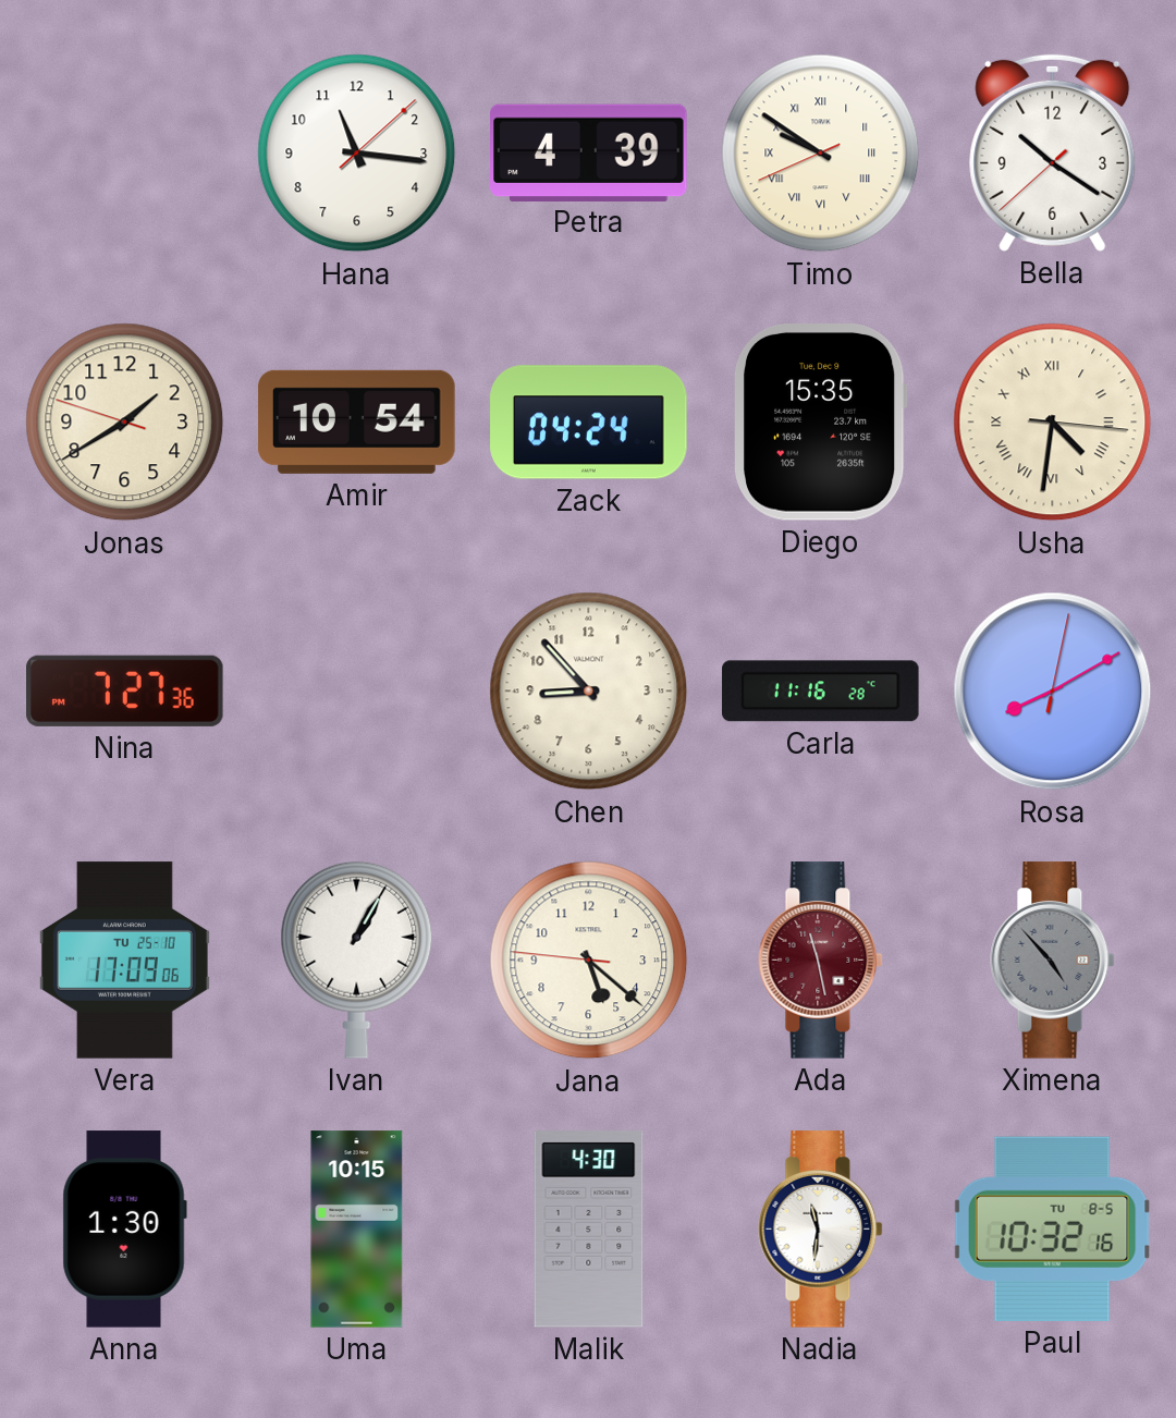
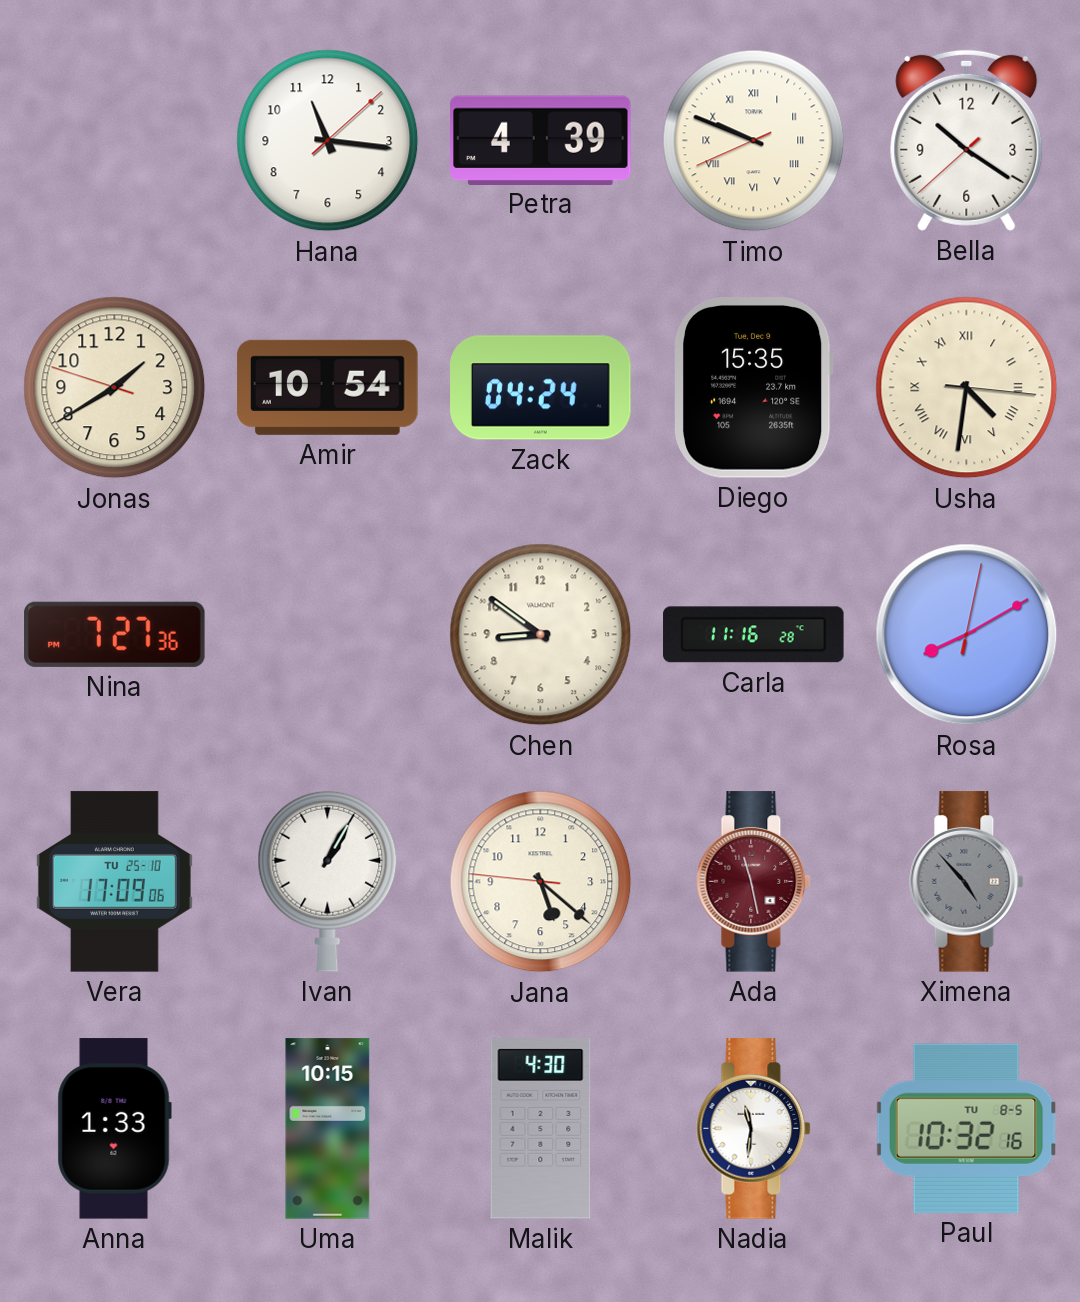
Timo: 9:50 -> 9:48 (754, 141)
Chen: 8:53 -> 8:51 (541, 635)
Anna: 1:30 -> 1:33 (114, 1129)
